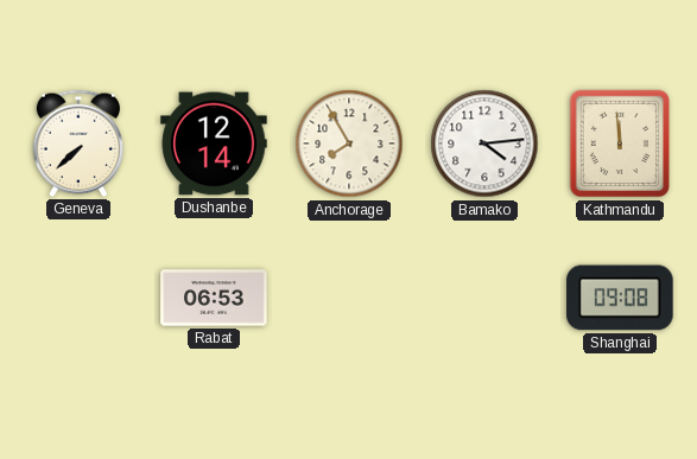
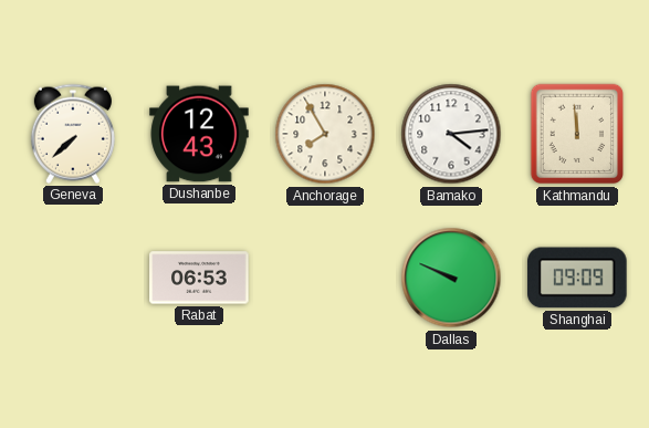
Dushanbe: 12:14 -> 12:43 (199, 134)
Dallas: none -> 9:49 (451, 278)
Shanghai: 09:08 -> 09:09 (577, 278)
